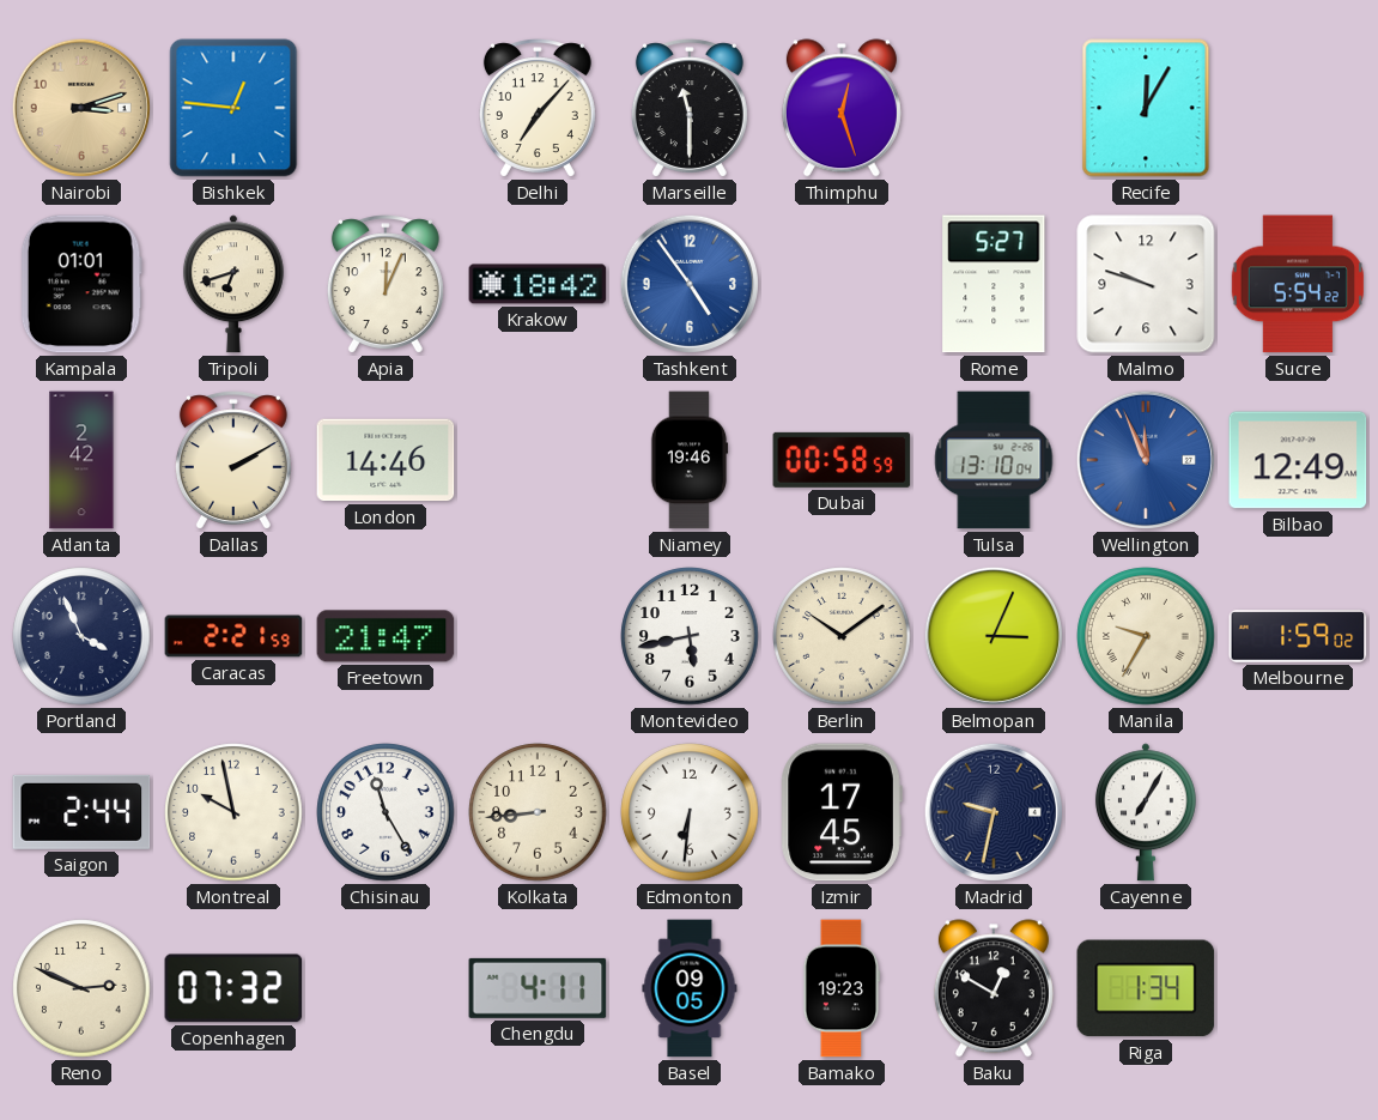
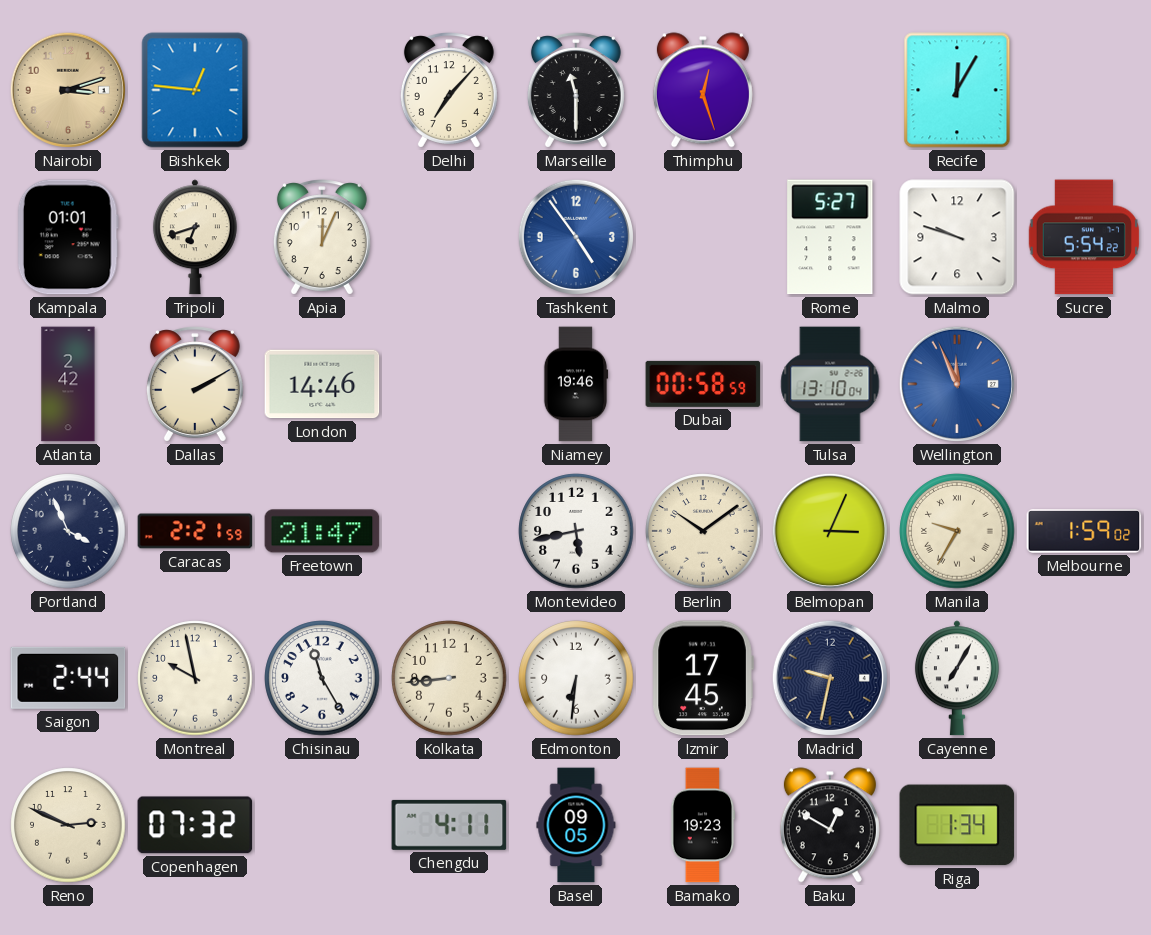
Krakow: 18:42 -> none (538, 284)
Bilbao: 12:49 -> none (1298, 460)
